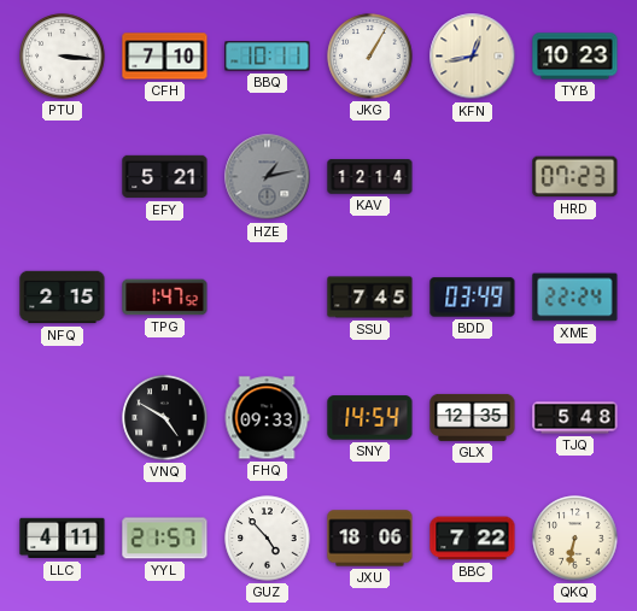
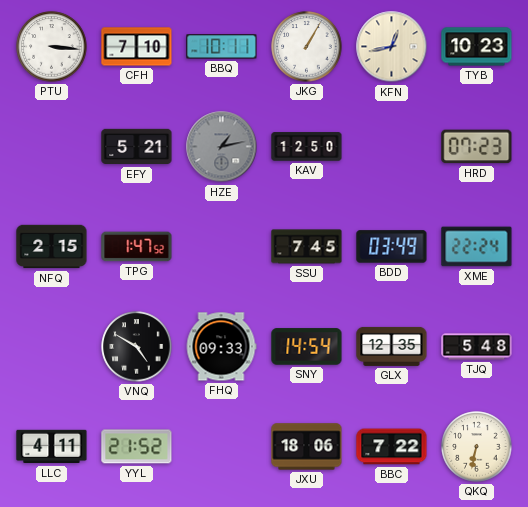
KAV: 12:14 -> 12:50 (307, 147)
YYL: 21:57 -> 21:52 (137, 447)
GUZ: 4:53 -> none (268, 539)
